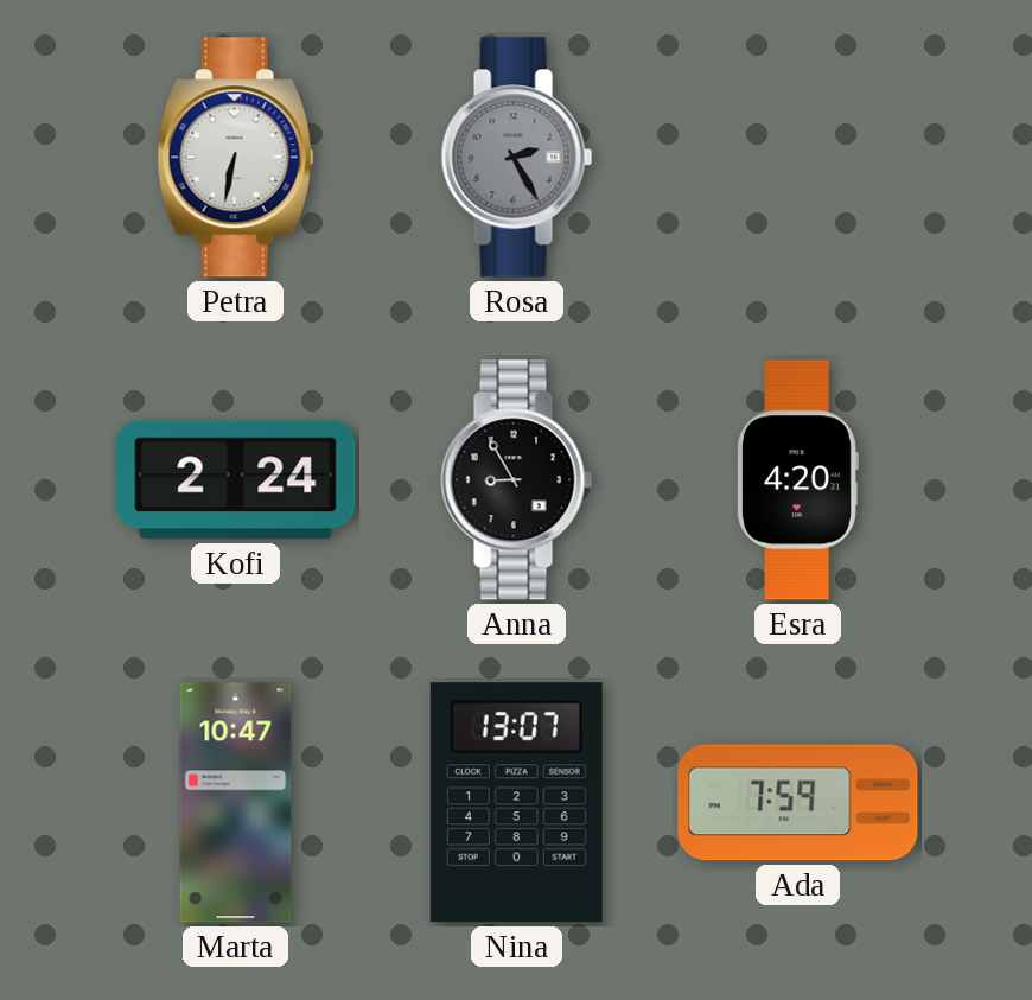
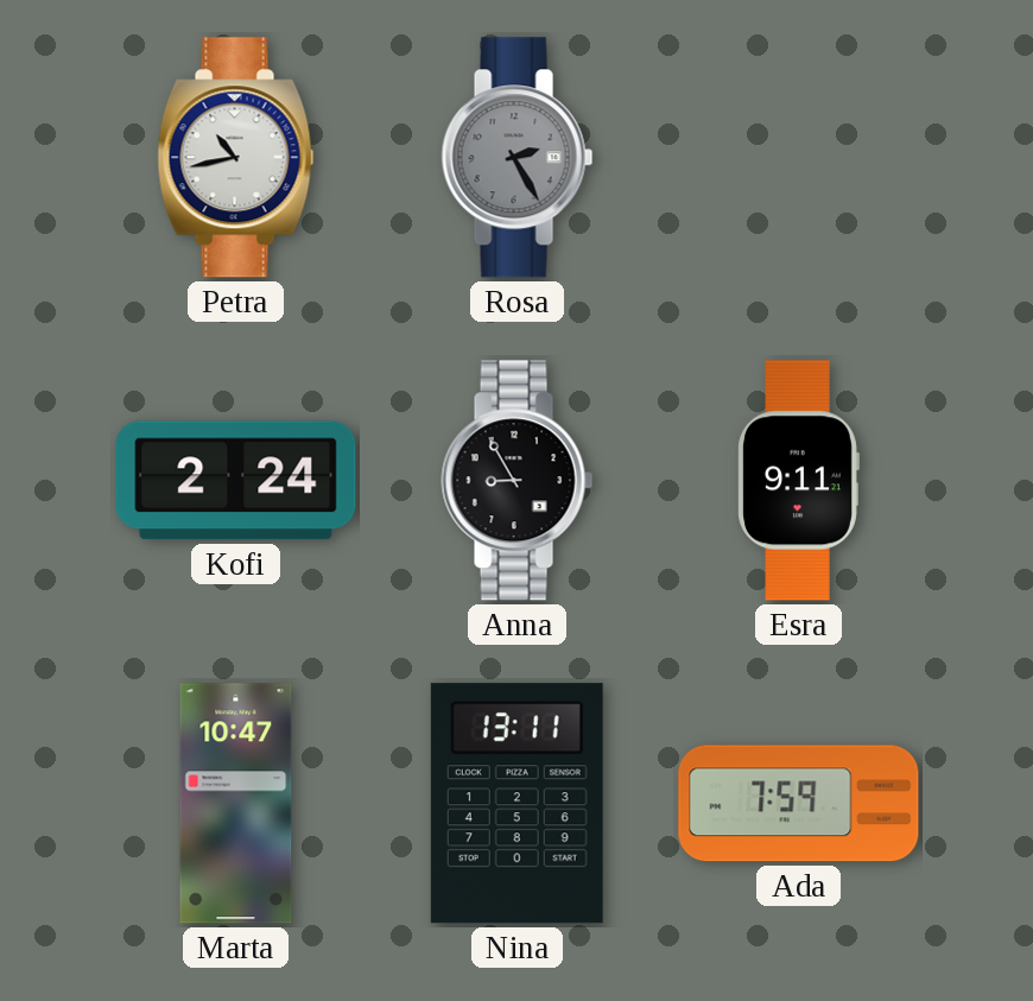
Petra: 6:32 -> 10:43 (236, 158)
Esra: 4:20 -> 9:11 (798, 481)
Nina: 13:07 -> 13:11 (516, 804)
